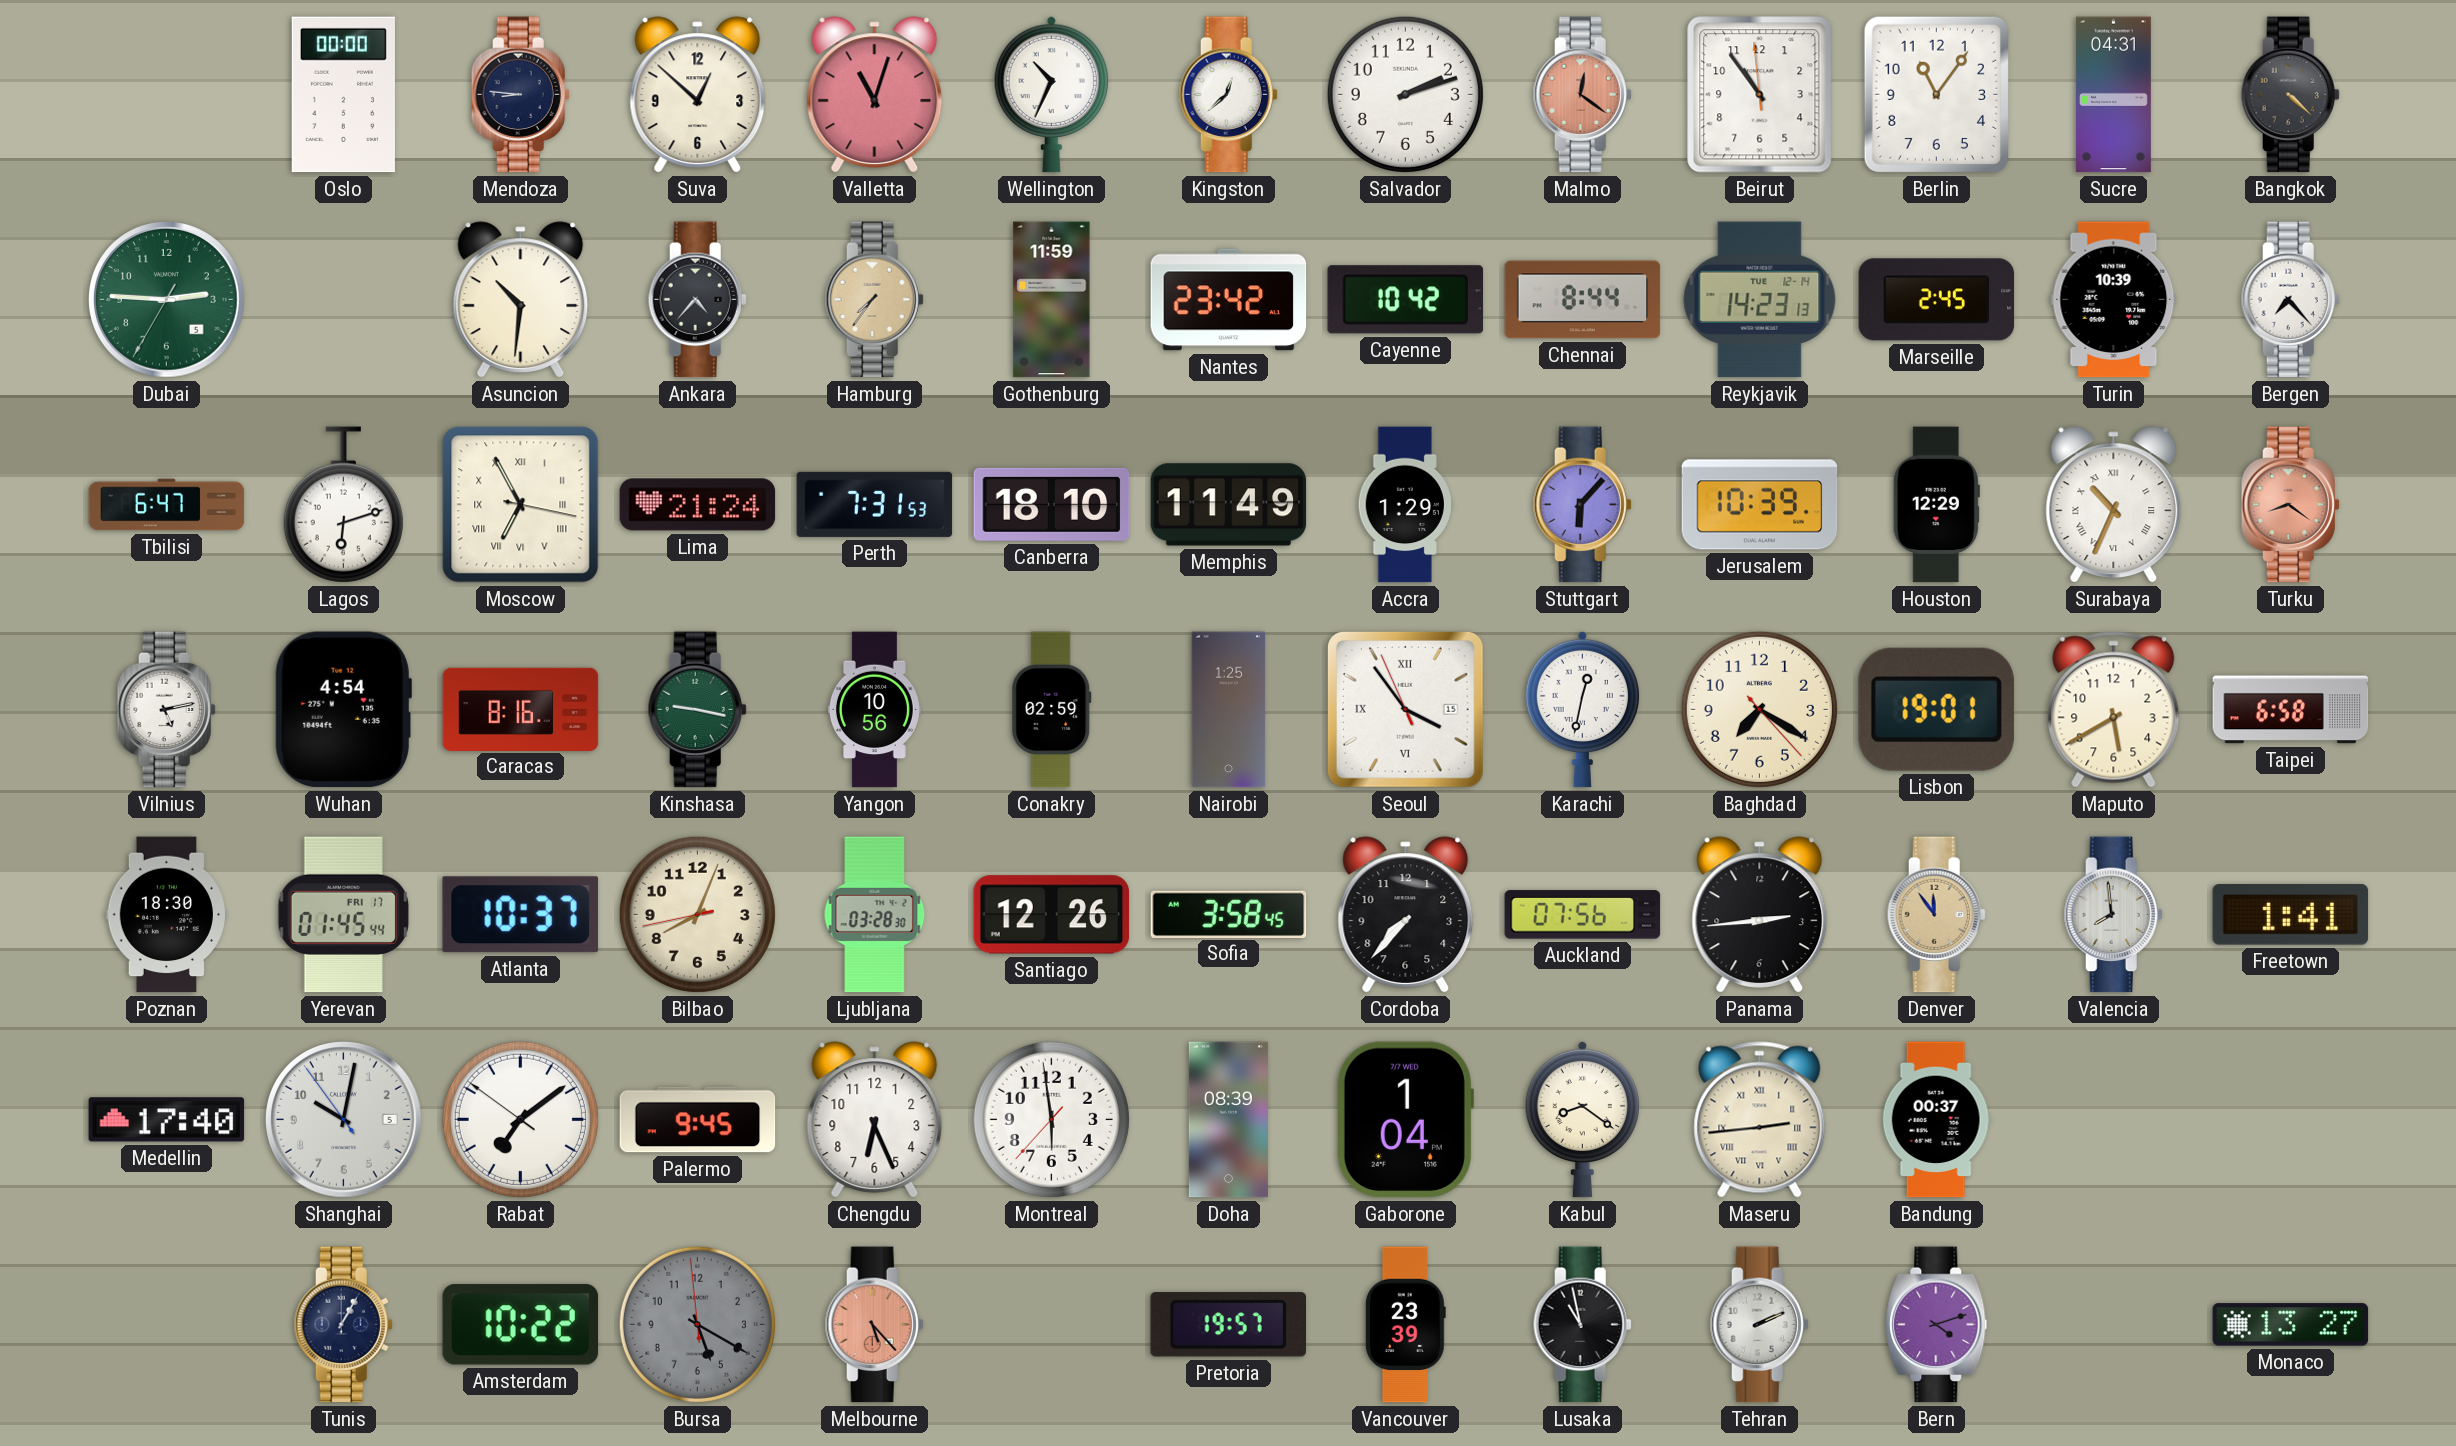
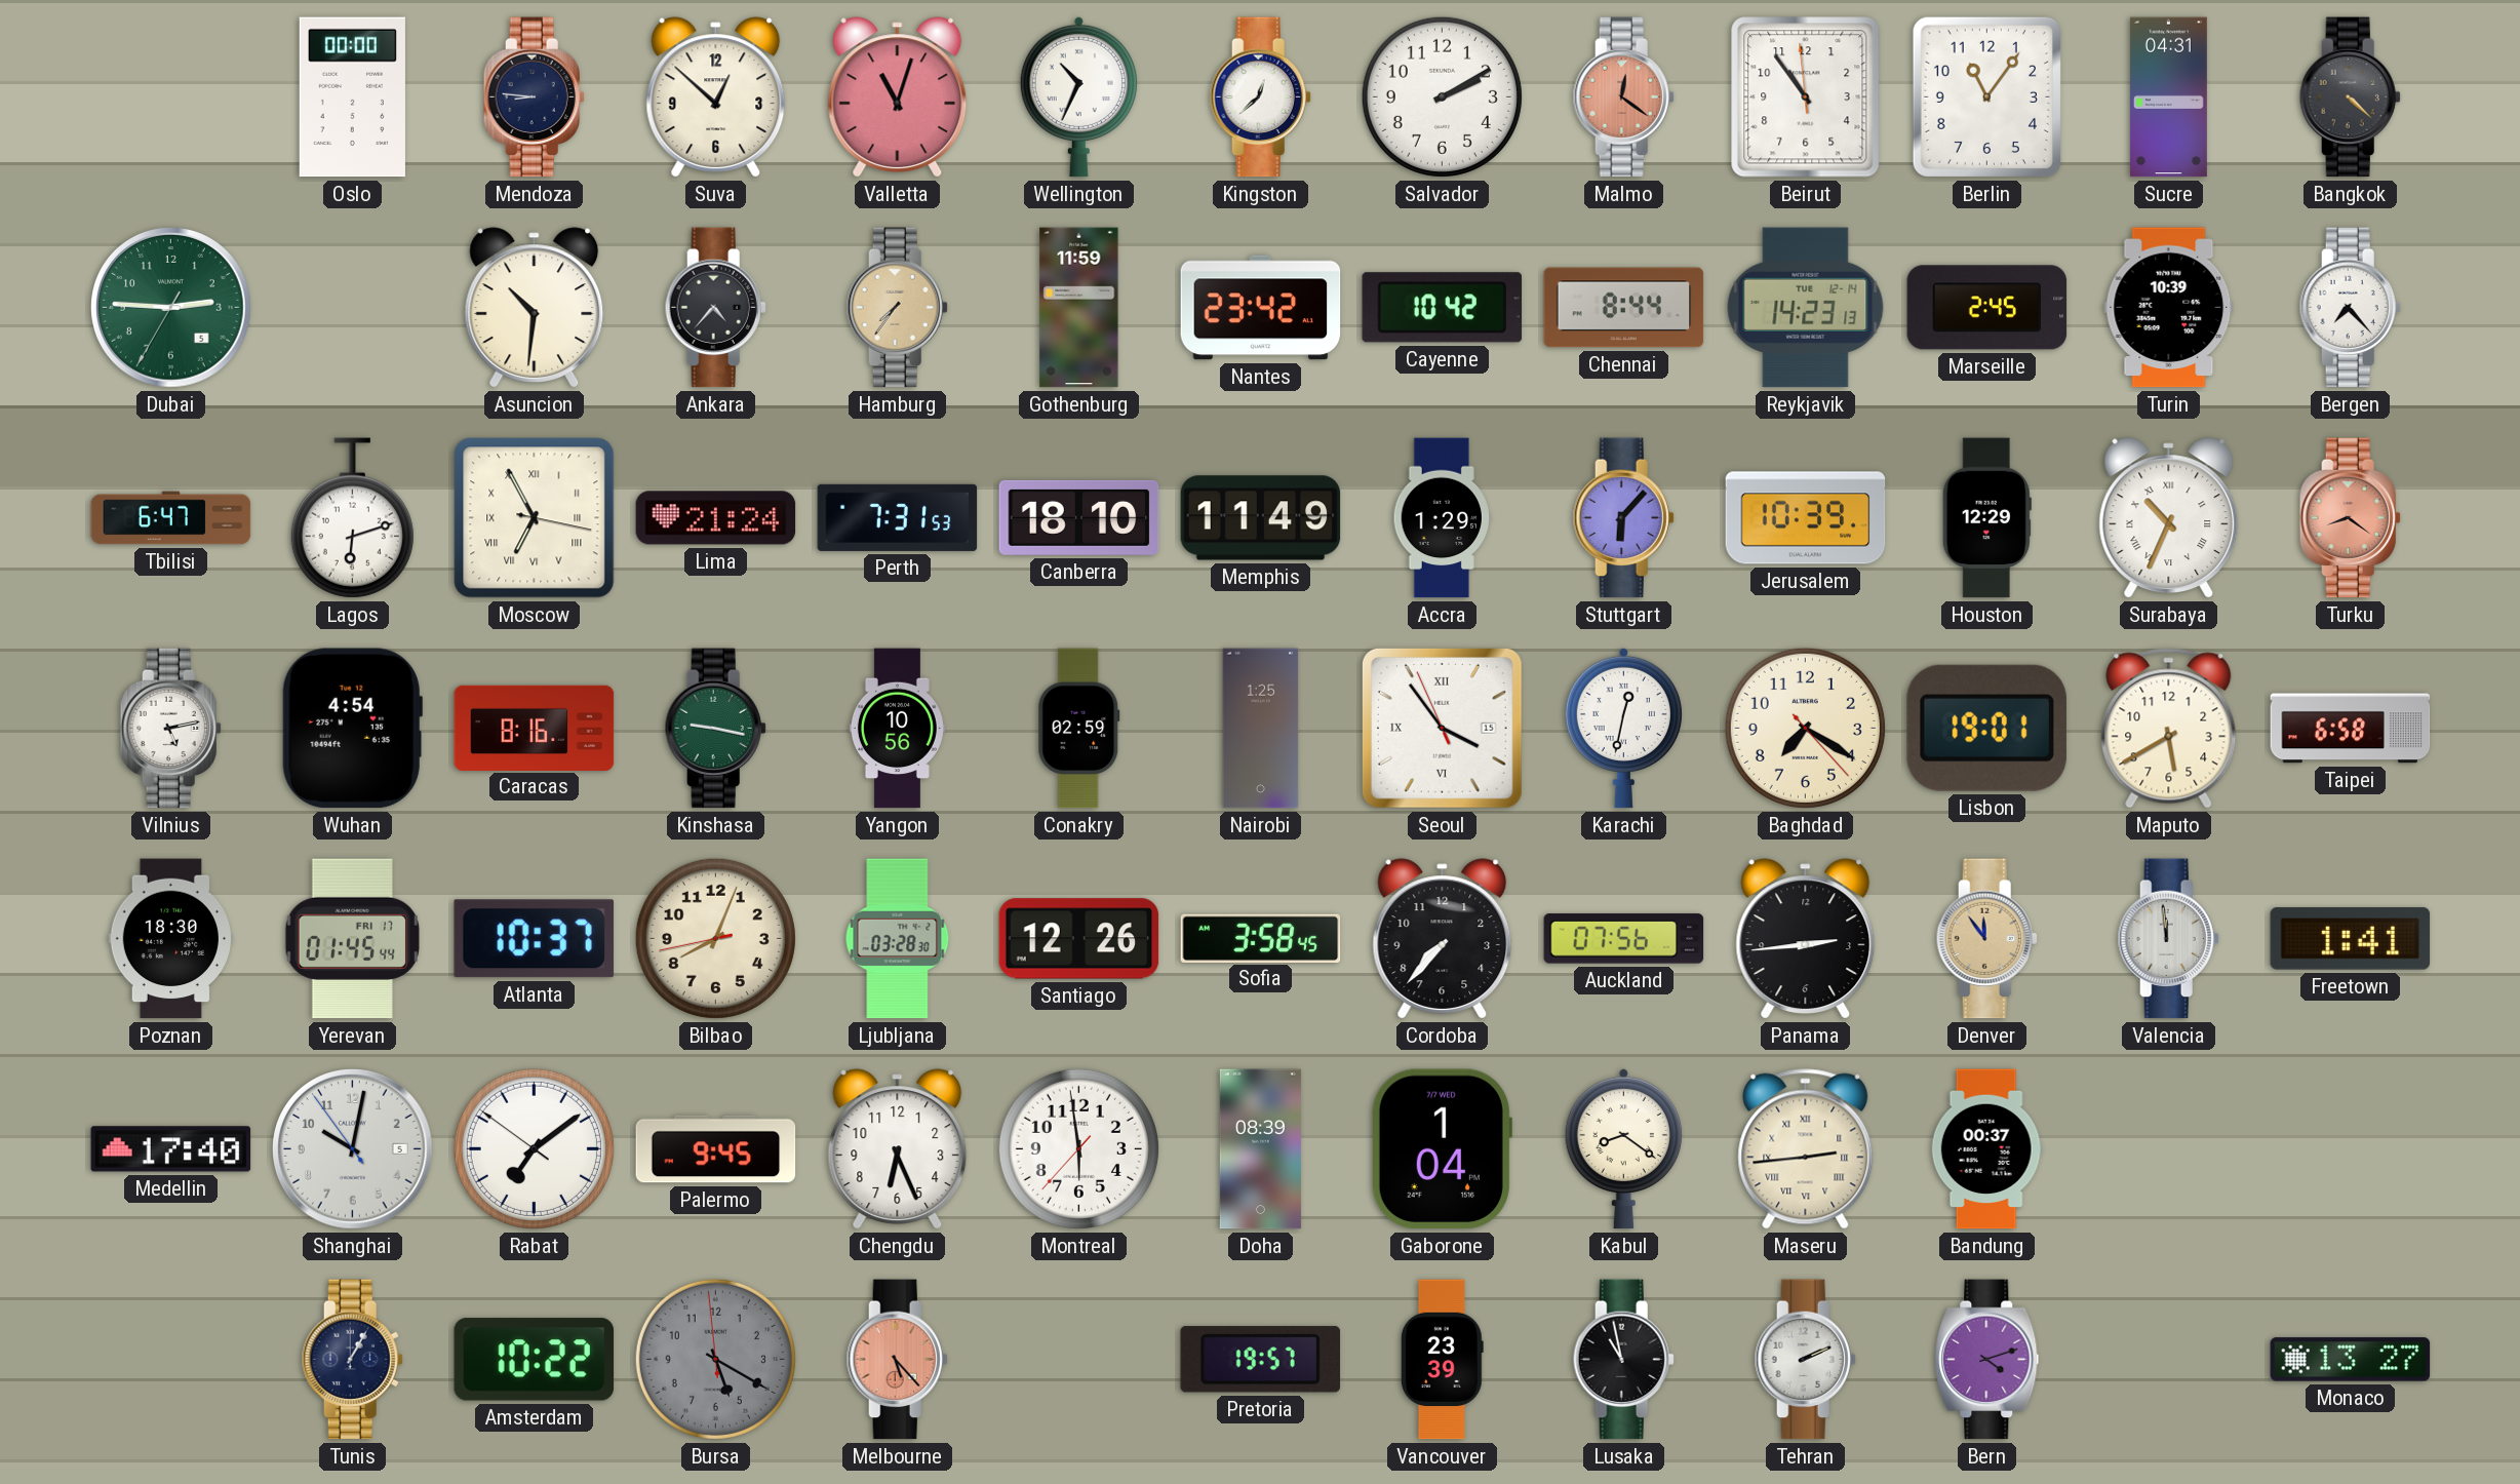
Salvador: 2:12 -> 2:10 (1442, 96)
Valencia: 7:59 -> 11:59 (2168, 939)
